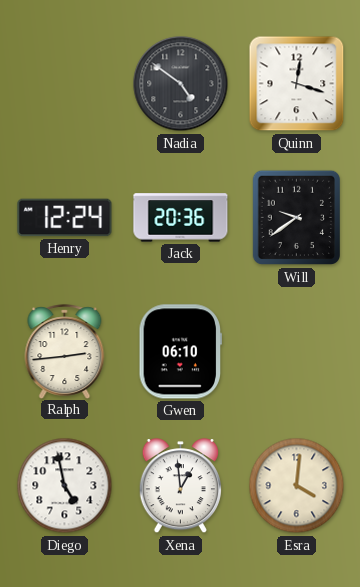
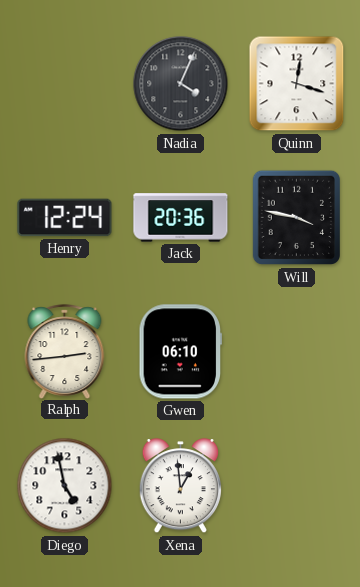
Nadia: 4:51 -> 4:04 (181, 84)
Will: 9:39 -> 3:47 (296, 218)
Esra: 4:01 -> none (297, 486)
